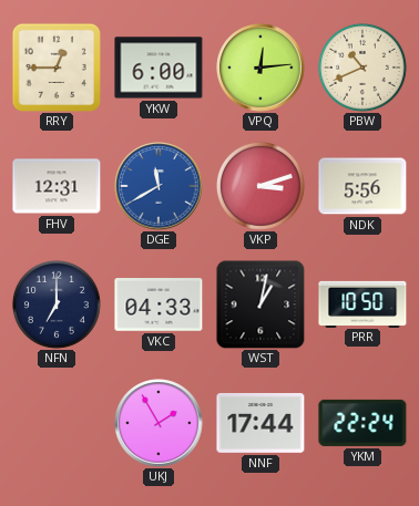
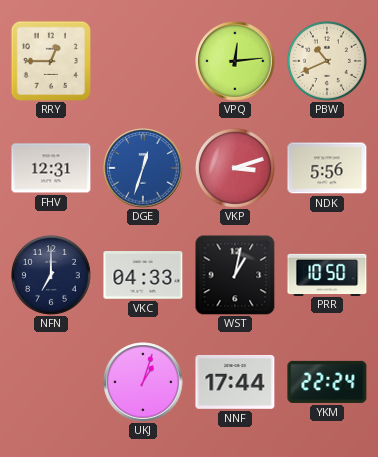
YKW: 6:00 -> none (159, 68)
DGE: 11:40 -> 12:33 (143, 168)
UKJ: 1:55 -> 1:03 (143, 382)
